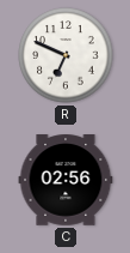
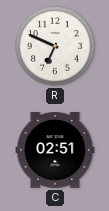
C: 02:56 -> 02:51 (55, 150)
